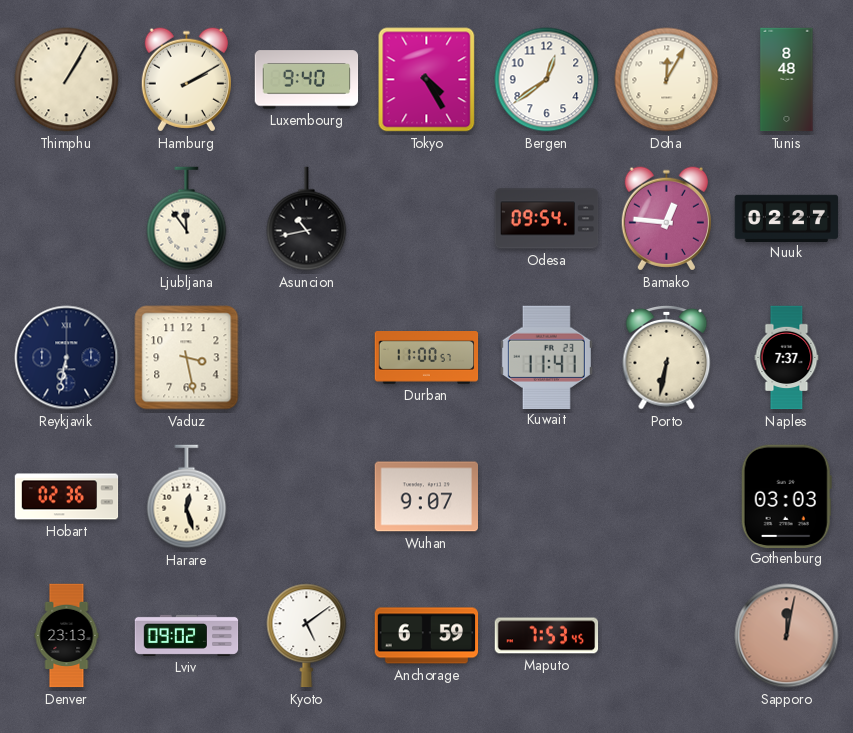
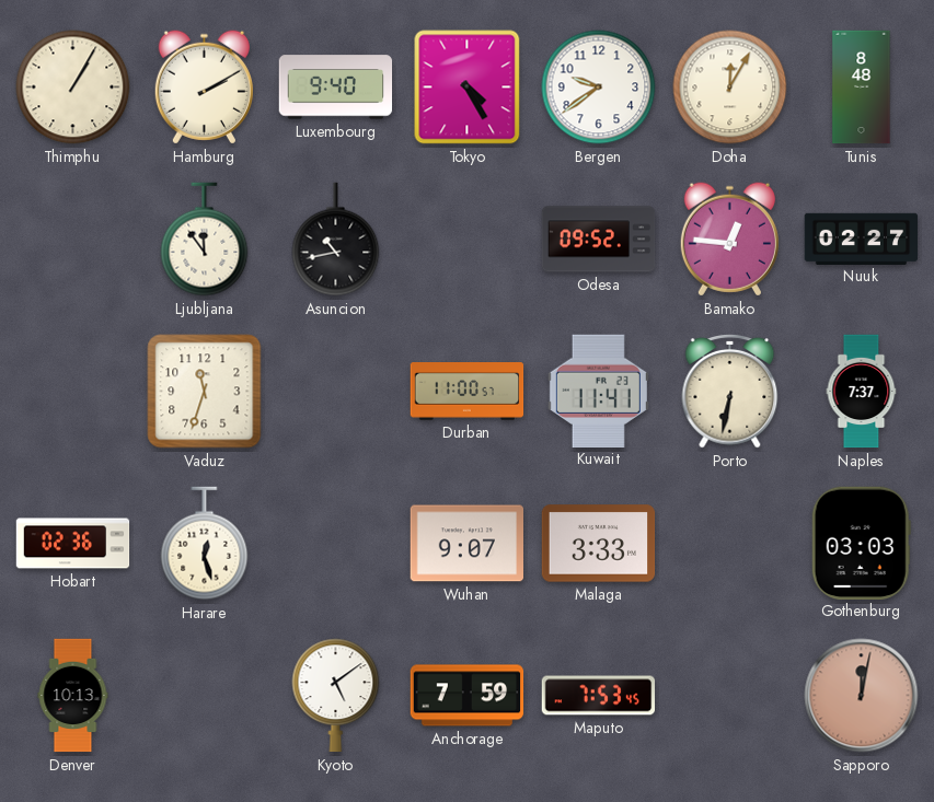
Bergen: 12:39 -> 9:39 (599, 88)
Odesa: 09:54 -> 09:52 (599, 240)
Reykjavik: 6:32 -> none (67, 358)
Vaduz: 3:28 -> 11:33 (205, 392)
Malaga: none -> 3:33 (599, 544)
Denver: 23:13 -> 10:13 (73, 696)
Lviv: 09:02 -> none (187, 635)
Anchorage: 6:59 -> 7:59 (468, 696)
